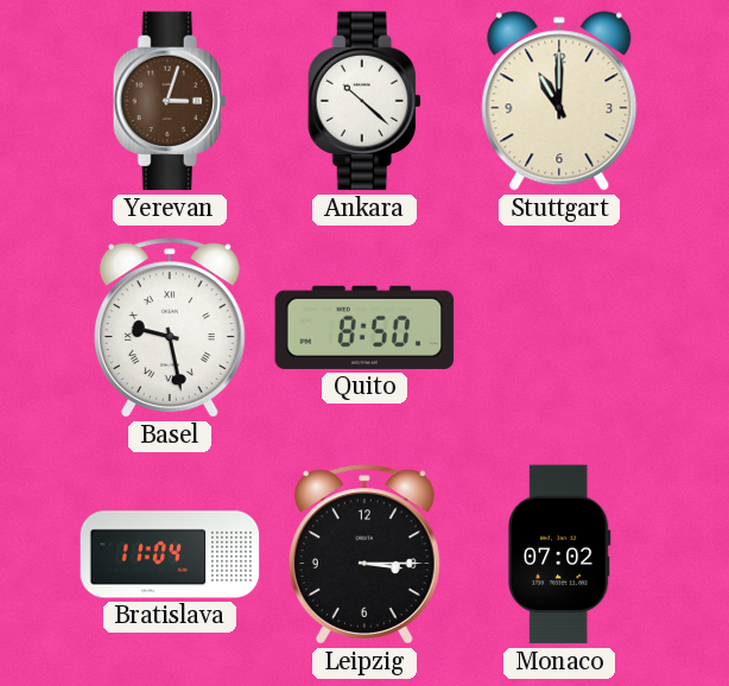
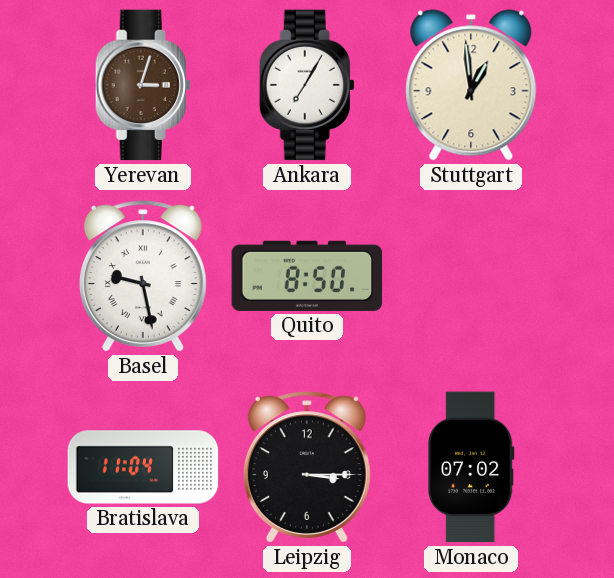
Ankara: 10:22 -> 7:05 (307, 85)
Stuttgart: 11:00 -> 12:59 (471, 85)
